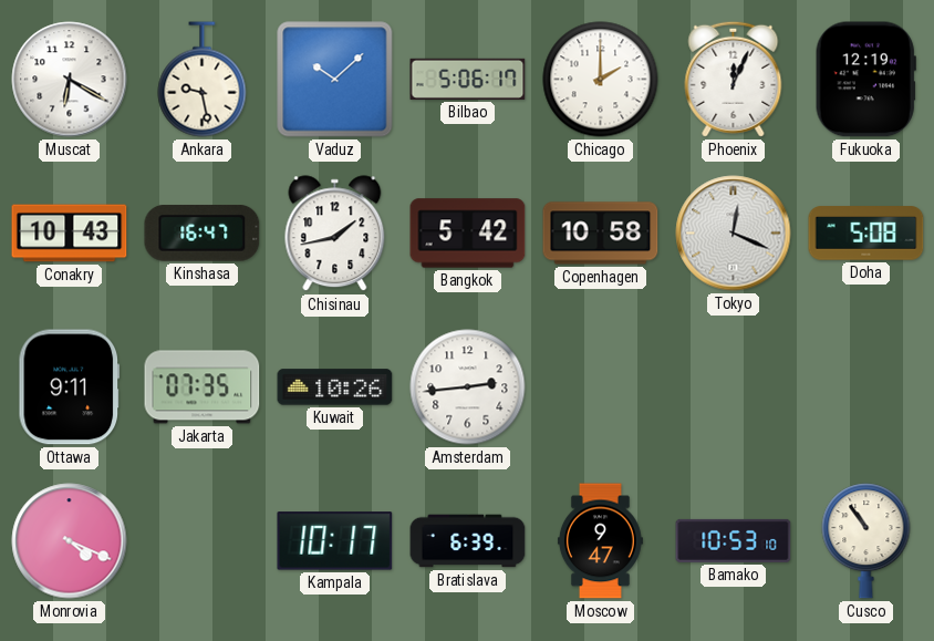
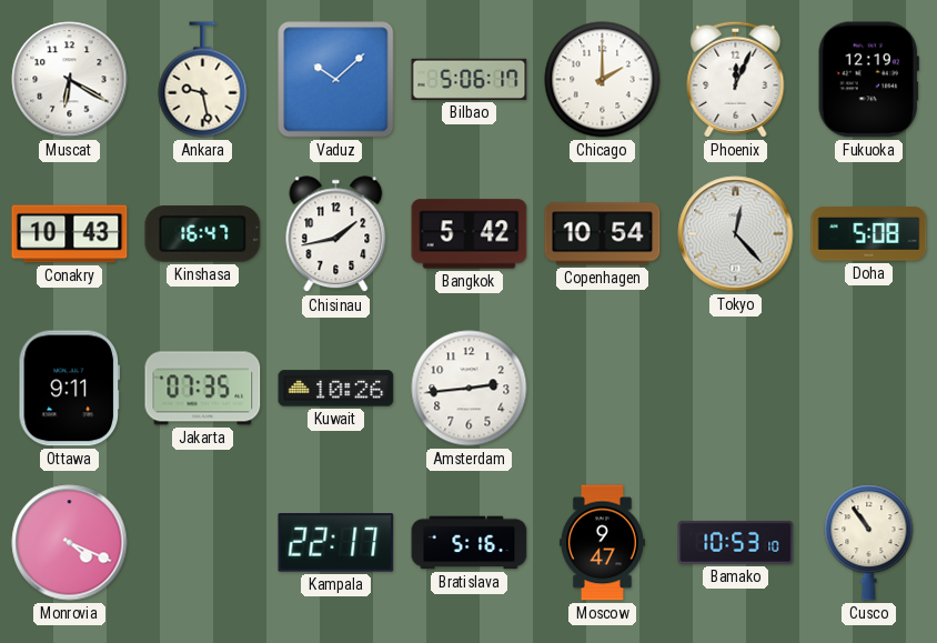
Copenhagen: 10:58 -> 10:54 (603, 234)
Tokyo: 12:19 -> 12:23 (736, 234)
Kampala: 10:17 -> 22:17 (336, 543)
Bratislava: 6:39 -> 5:16 (470, 543)
